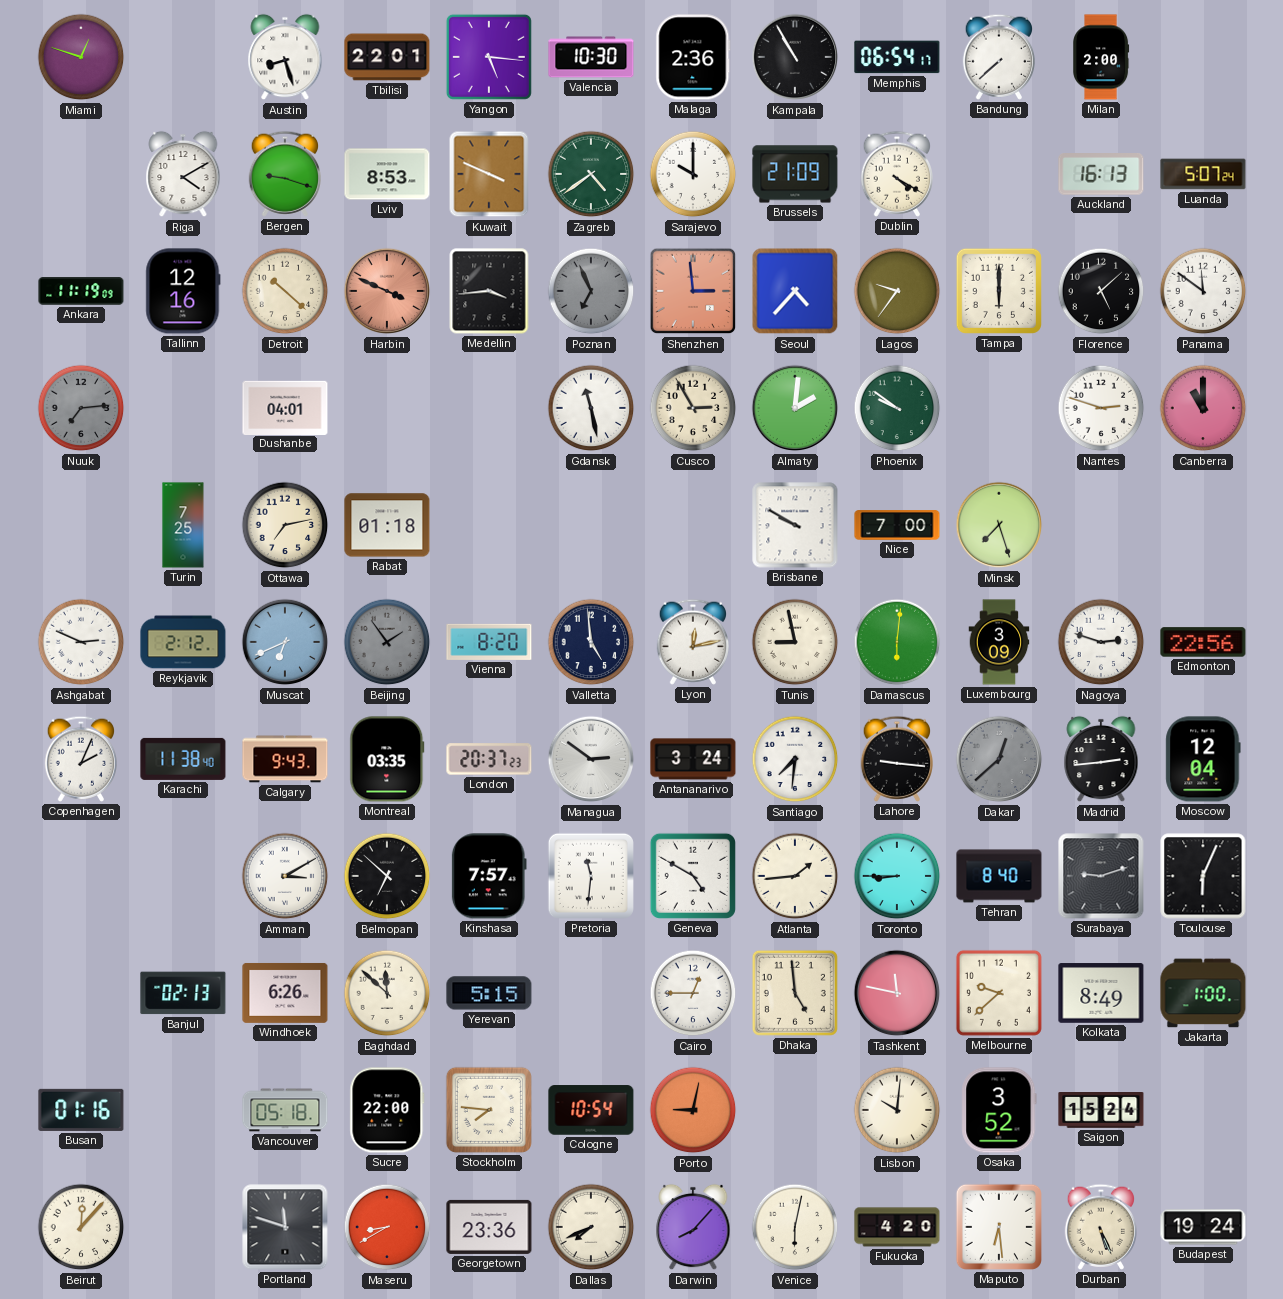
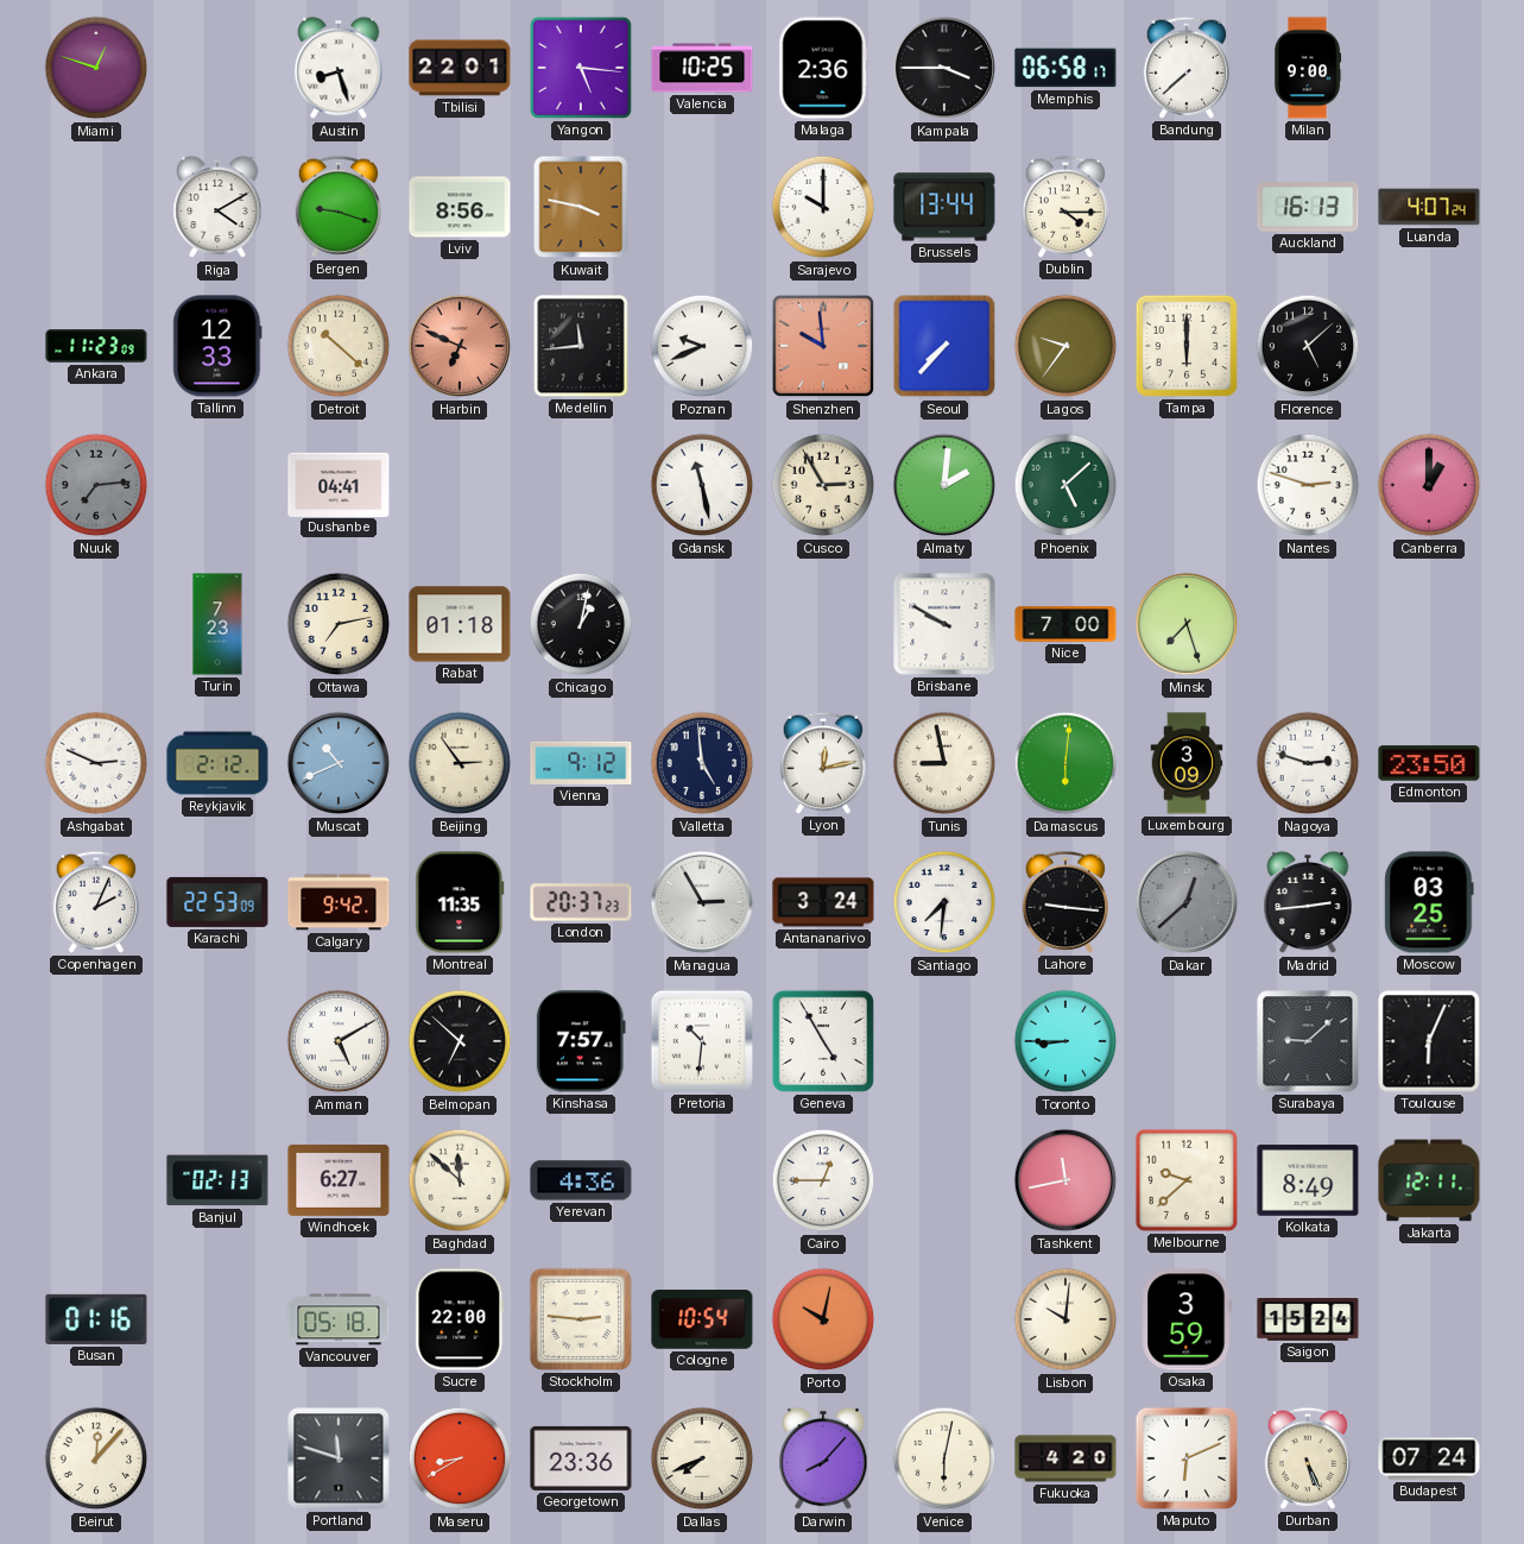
Valencia: 10:30 -> 10:25 (702, 68)
Kampala: 10:55 -> 3:45 (944, 68)
Memphis: 06:54 -> 06:58 (1065, 68)
Milan: 2:00 -> 9:00 (1309, 68)
Lviv: 8:53 -> 8:56 (460, 207)
Kuwait: 3:49 -> 3:47 (581, 207)
Zagreb: 4:39 -> none (591, 174)
Brussels: 21:09 -> 13:44 (944, 207)
Dublin: 4:20 -> 4:15 (1064, 207)
Luanda: 5:07 -> 4:07 (1429, 207)
Ankara: 11:19 -> 11:23 (96, 346)
Tallinn: 12:16 -> 12:33 (217, 346)
Harbin: 3:49 -> 6:49 (460, 346)
Medellin: 3:44 -> 11:44 (581, 346)
Poznan: 6:56 -> 9:41 (702, 346)
Poznan dial: grey -> white (702, 346)
Shenzhen: 2:59 -> 9:59 (823, 346)
Seoul: 4:37 -> 7:37 (944, 346)
Panama: 11:51 -> none (1203, 291)
Dushanbe: 04:01 -> 04:41 (339, 484)
Phoenix: 9:51 -> 5:08 (1065, 485)
Canberra: 11:00 -> 1:00 (1429, 485)
Turin: 7:25 -> 7:23 (217, 624)
Chicago: none -> 1:02 (581, 624)
Muscat: 6:41 -> 10:41 (339, 763)
Beijing: 1:54 -> 2:54 (460, 763)
Beijing dial: grey -> cream (460, 763)
Vienna: 8:20 -> 9:12 (581, 763)
Edmonton: 22:56 -> 23:50 (1429, 763)
Karachi: 11:38 -> 22:53 (217, 902)
Calgary: 9:43 -> 9:42 (339, 902)
Montreal: 03:35 -> 11:35 (460, 902)
Managua: 2:51 -> 2:55 (702, 902)
Moscow: 12:04 -> 03:25 (1429, 902)
Amman: 3:10 -> 5:10 (339, 1041)
Pretoria: 11:31 -> 10:31 (702, 1041)
Geneva: 4:50 -> 4:55 (823, 1041)
Atlanta: 1:44 -> none (795, 876)
Tehran: 8:40 -> none (999, 876)
Surabaya: 9:12 -> 9:08 (1308, 1041)
Windhoek: 6:26 -> 6:27 (339, 1180)
Yerevan: 5:15 -> 4:36 (581, 1180)
Dhaka: 4:59 -> none (795, 993)
Tashkent: 11:47 -> 11:43 (1065, 1180)
Jakarta: 1:00 -> 12:11 (1429, 1180)
Stockholm: 7:46 -> 2:46 (581, 1319)
Porto: 9:02 -> 10:02 (823, 1319)
Osaka: 3:52 -> 3:59 (1187, 1319)
Maputo: 6:29 -> 6:11 (1187, 1458)
Budapest: 19:24 -> 07:24 (1429, 1458)
